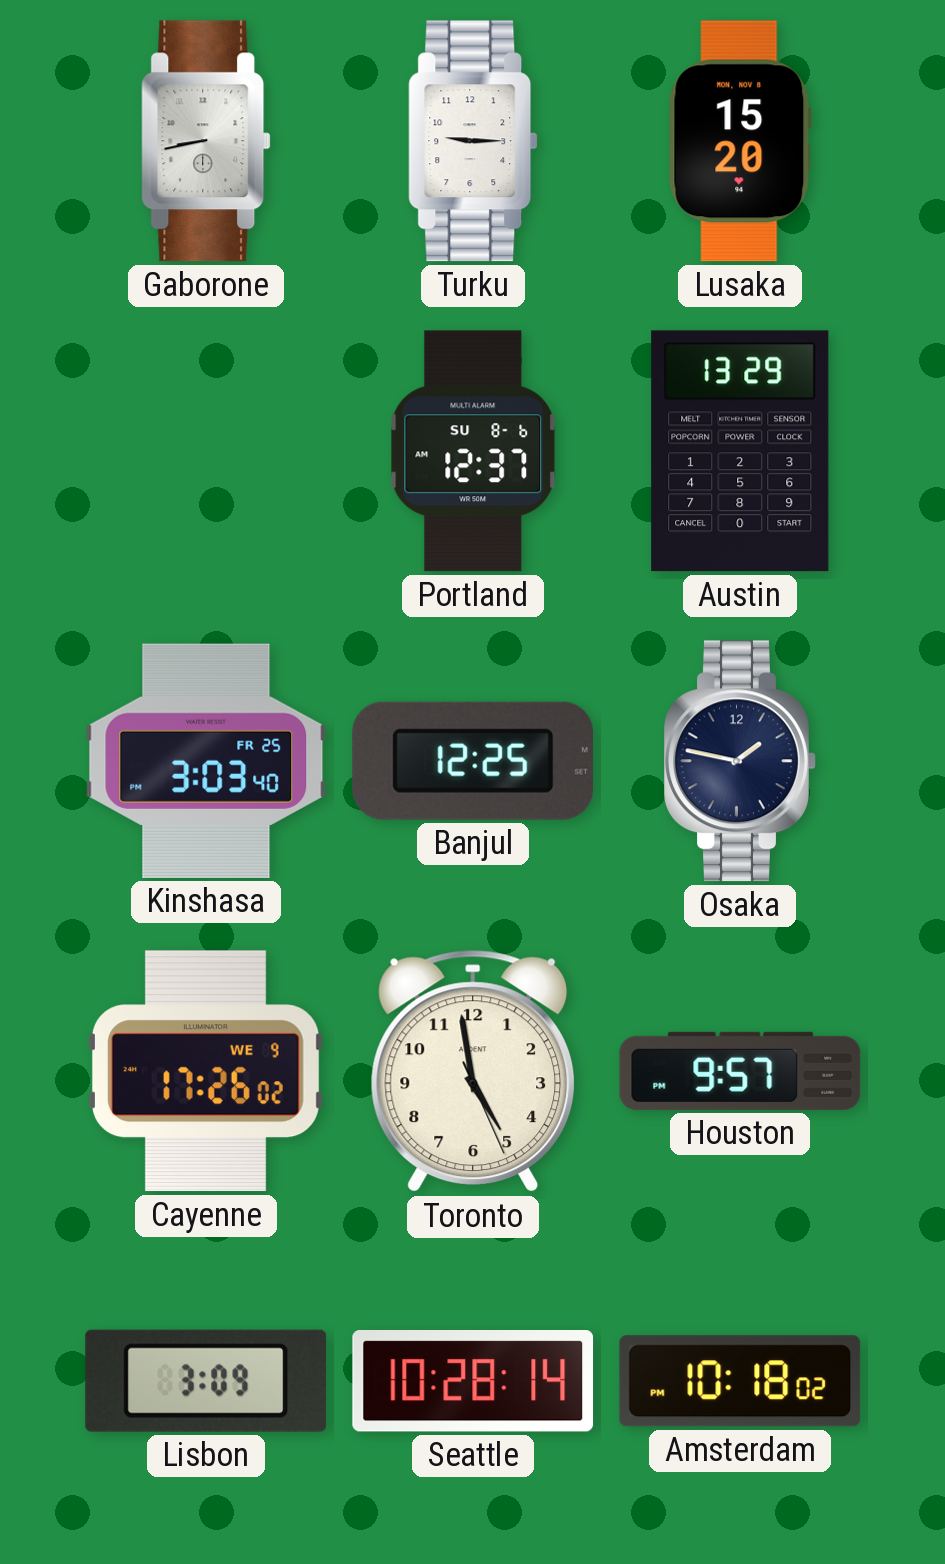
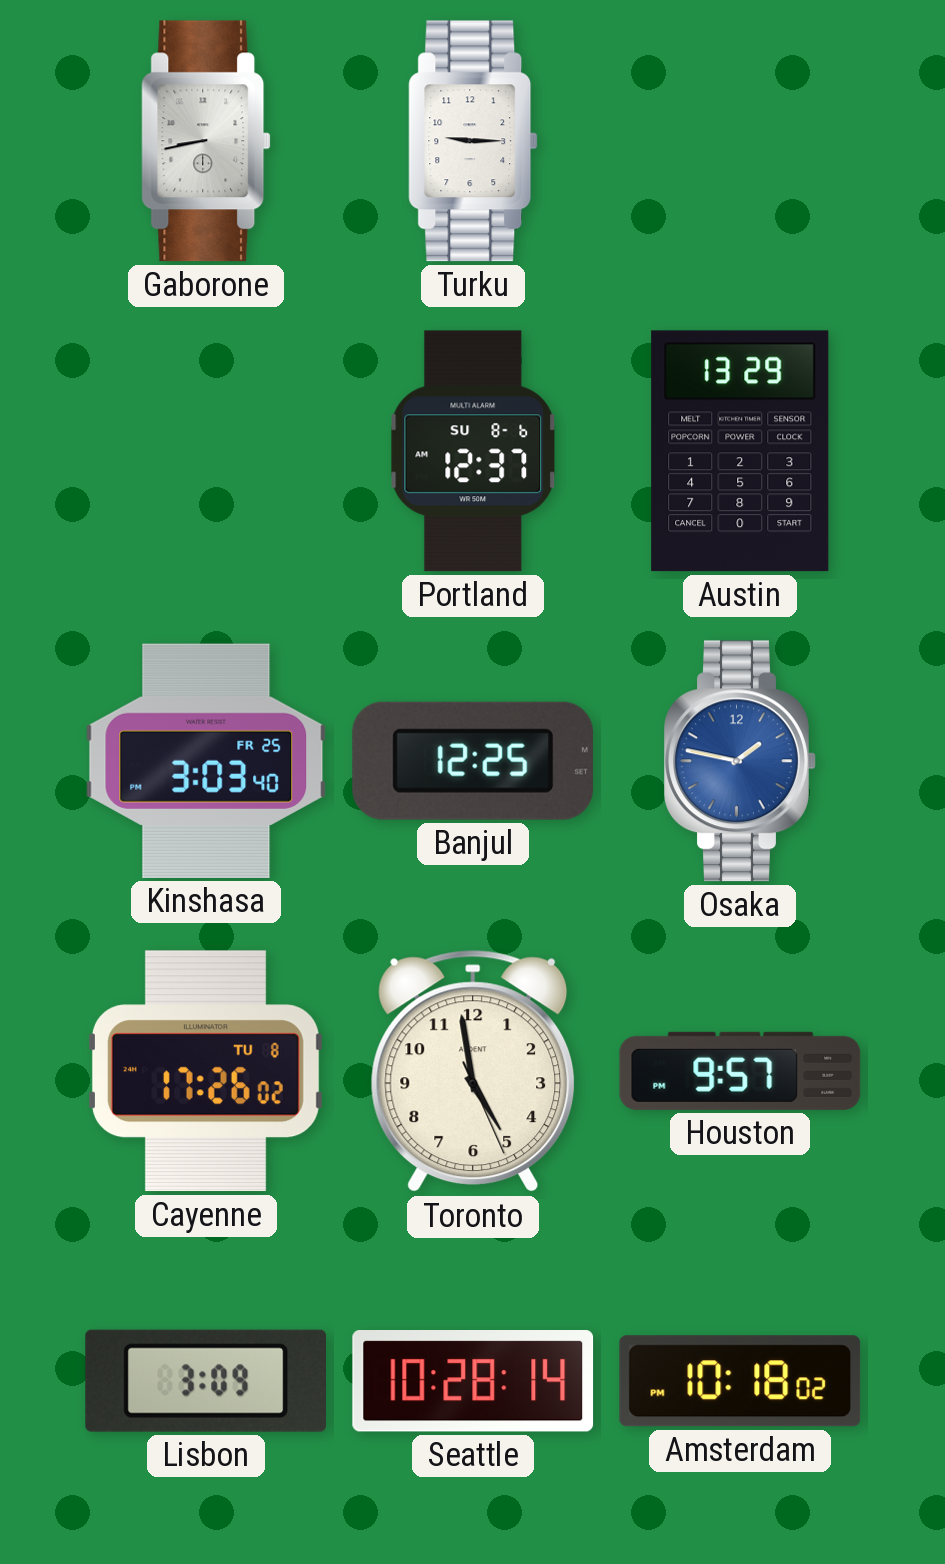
Lusaka: 15:20 -> none (740, 141)
Osaka dial: navy -> blue (740, 761)
Cayenne date: WE 9 -> TU 8 (205, 1071)
